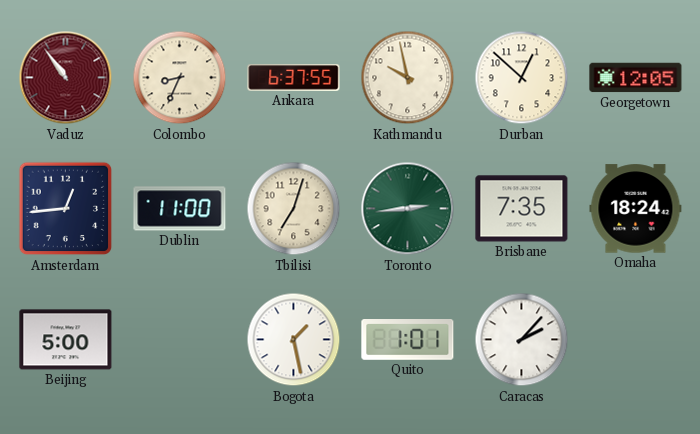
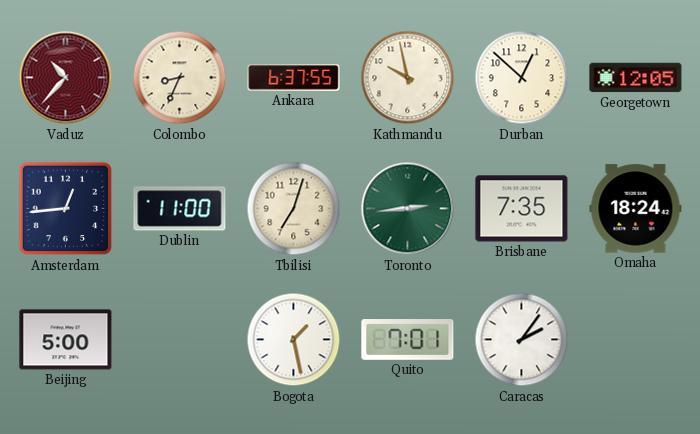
Vaduz: 10:54 -> 10:37 (66, 78)
Quito: 1:01 -> 7:01 (408, 340)
Caracas: 2:07 -> 2:06 (522, 340)
